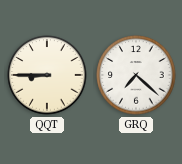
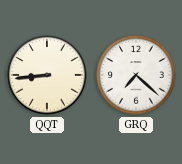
QQT: 8:45 -> 8:44 (47, 75)
